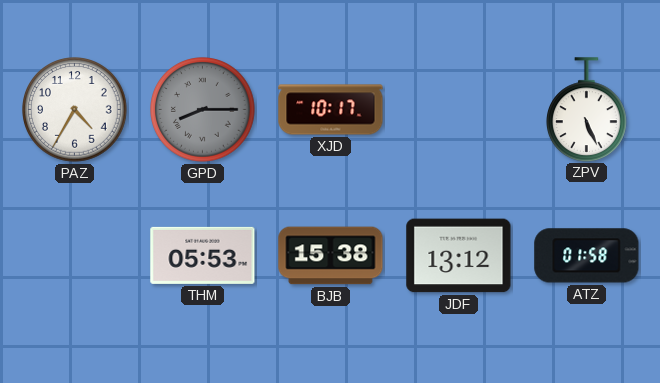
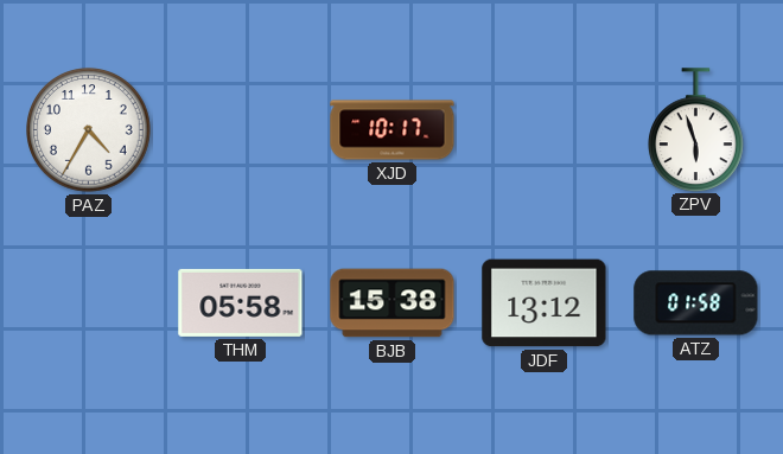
GPD: 8:15 -> none (203, 110)
ZPV: 5:26 -> 5:57 (696, 129)
THM: 05:53 -> 05:58 (241, 302)
